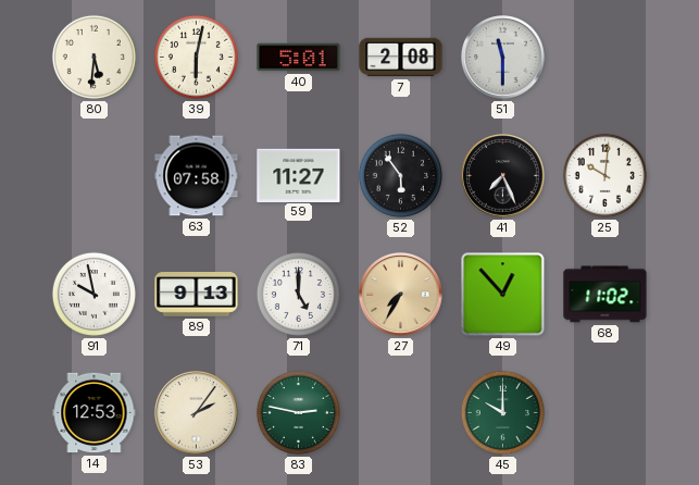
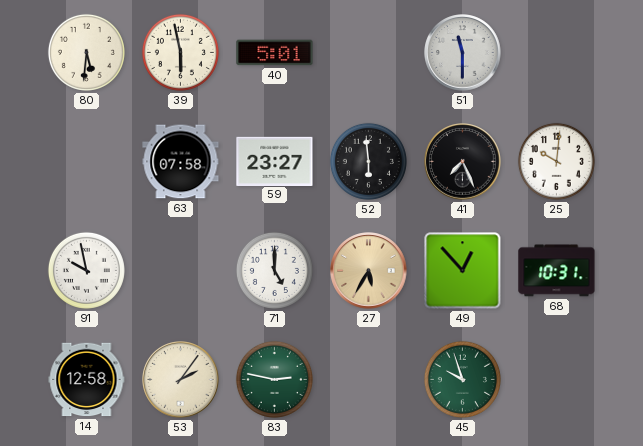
39: 6:02 -> 5:58 (180, 52)
7: 2:08 -> none (401, 58)
59: 11:27 -> 23:27 (275, 161)
52: 5:54 -> 5:59 (368, 161)
89: 9:13 -> none (197, 295)
27: 7:35 -> 5:35 (369, 271)
68: 11:02 -> 10:31 (557, 271)
14: 12:53 -> 12:58 (87, 380)
45: 10:00 -> 9:57 (462, 379)
